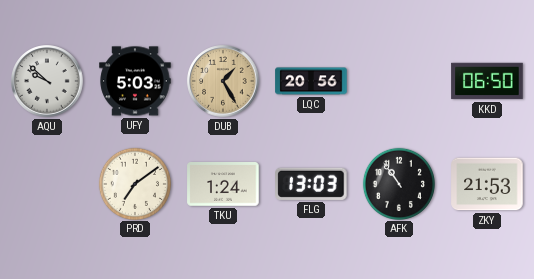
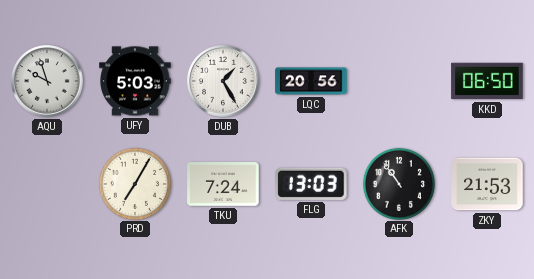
AQU: 9:52 -> 9:57 (47, 81)
DUB dial: champagne -> white (223, 81)
PRD: 7:09 -> 7:05 (135, 183)
TKU: 1:24 -> 7:24 (223, 185)
